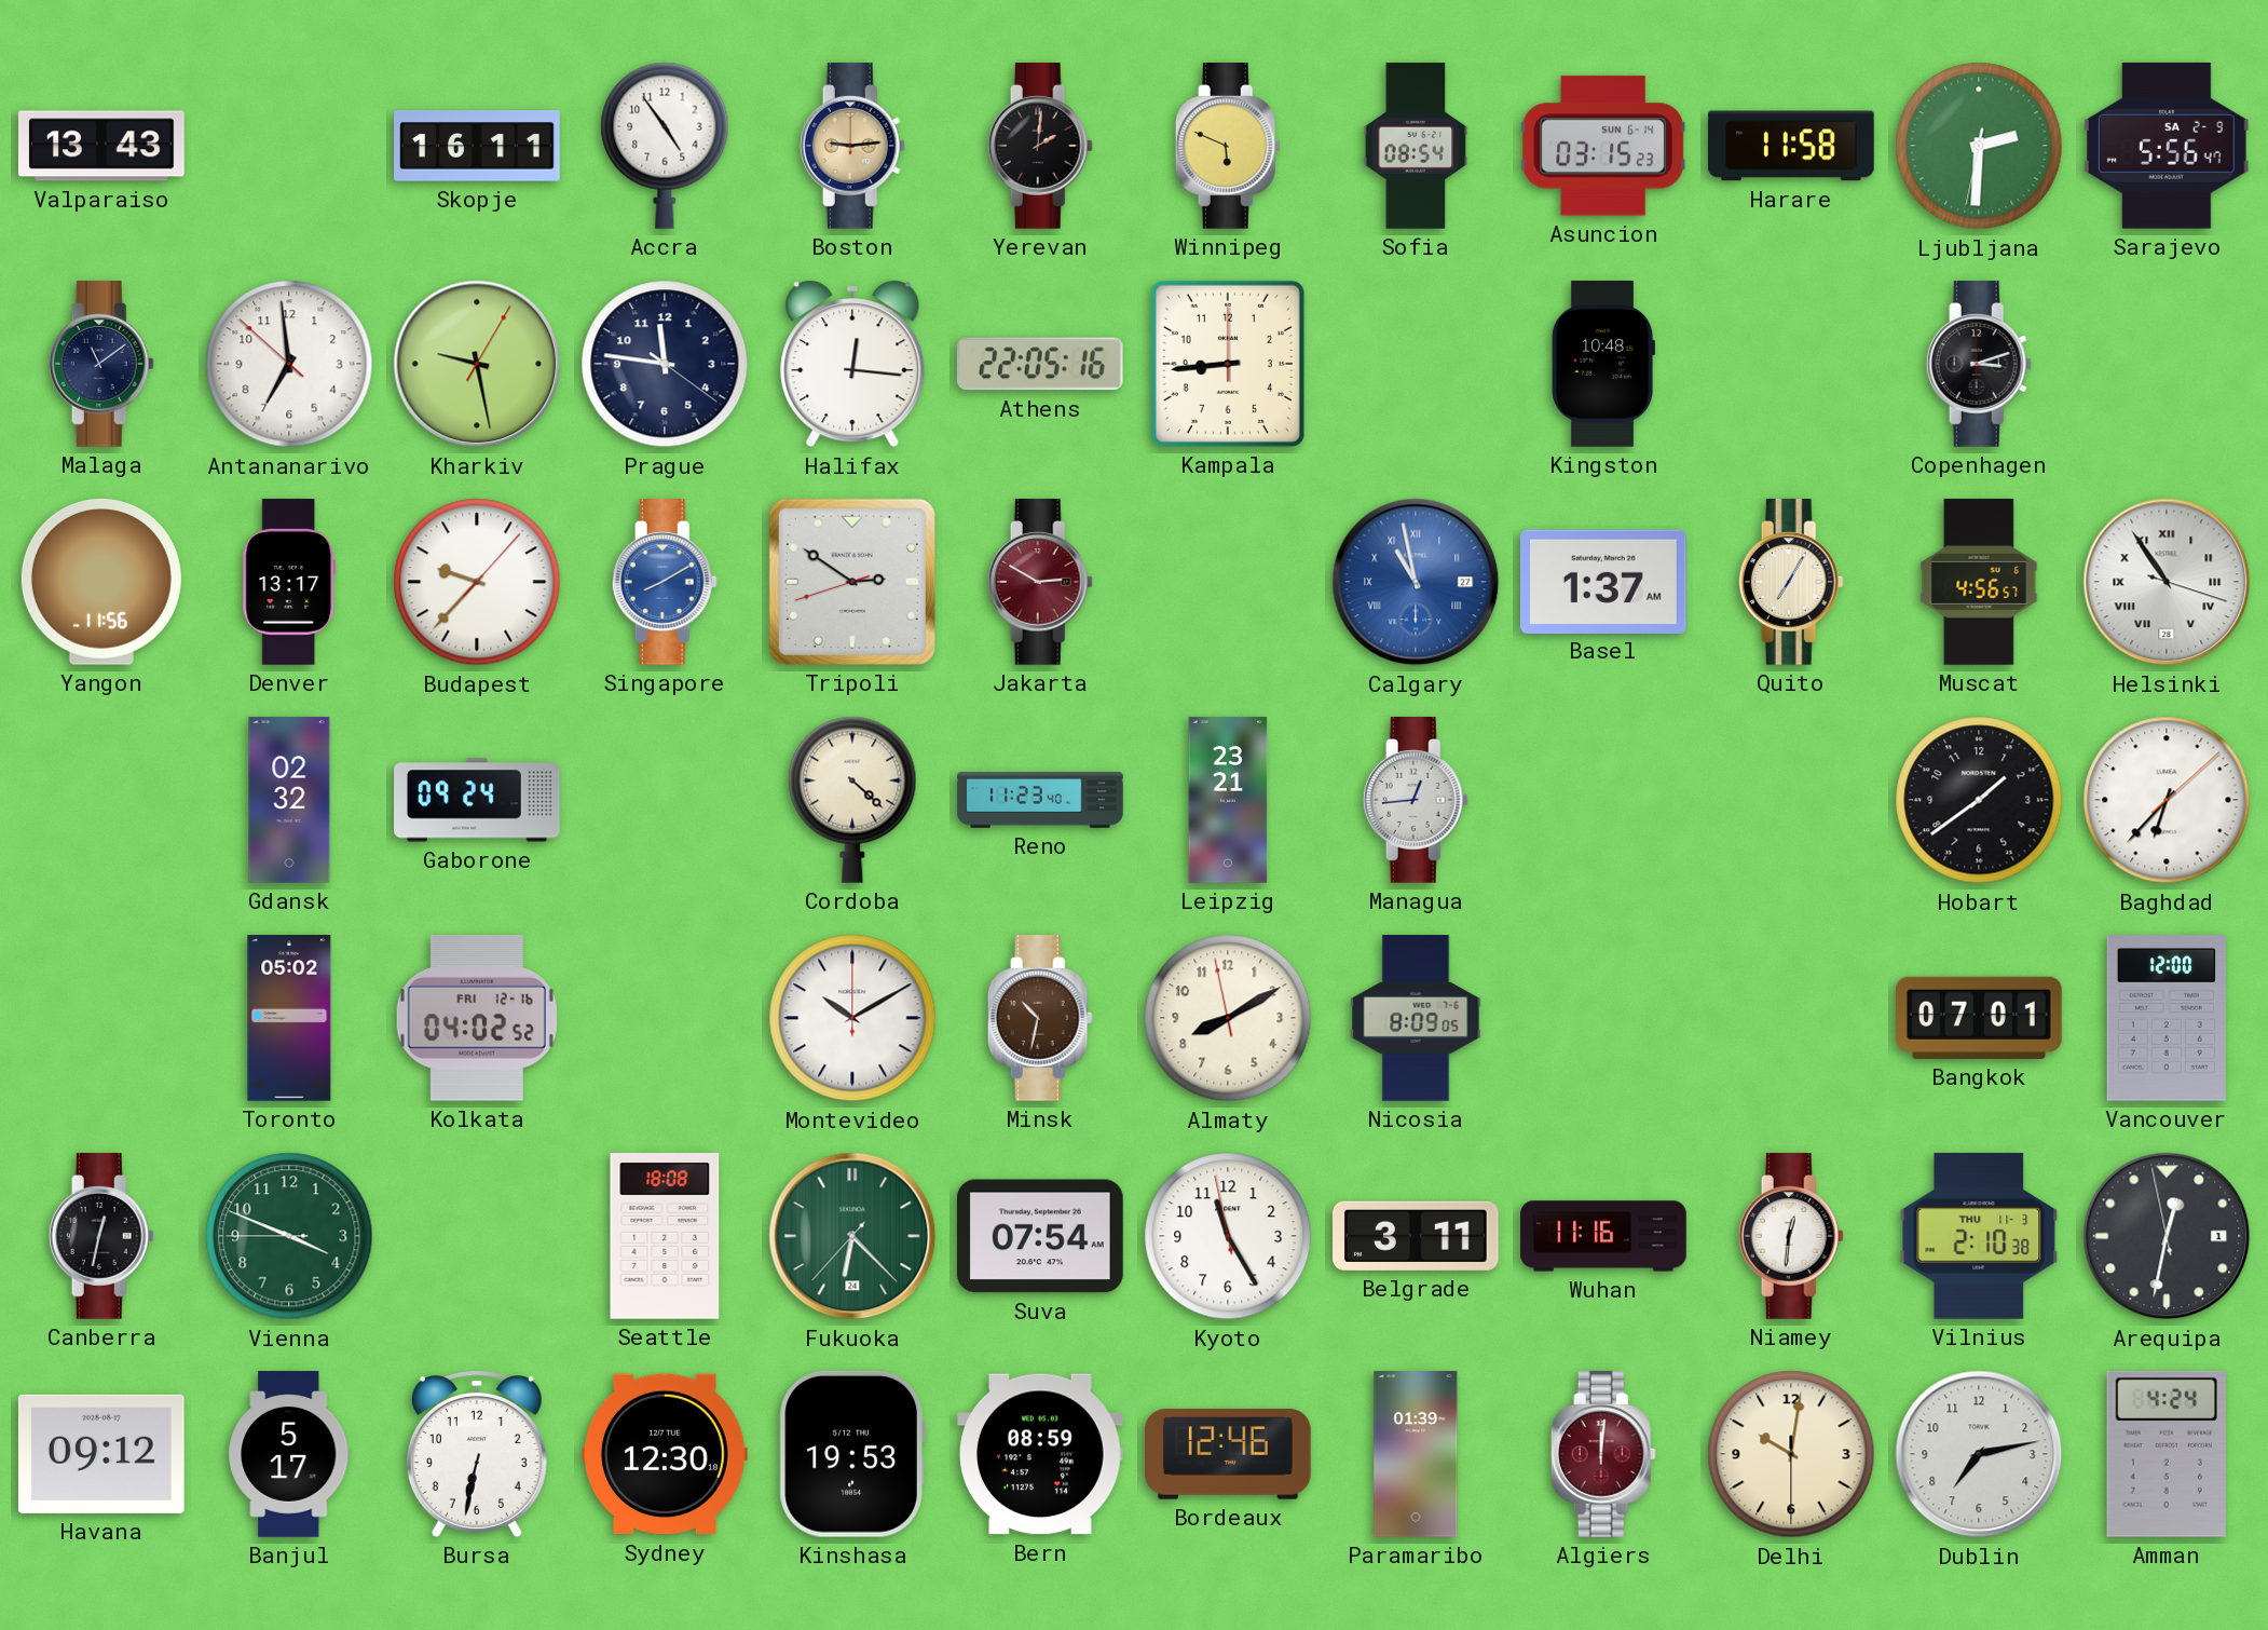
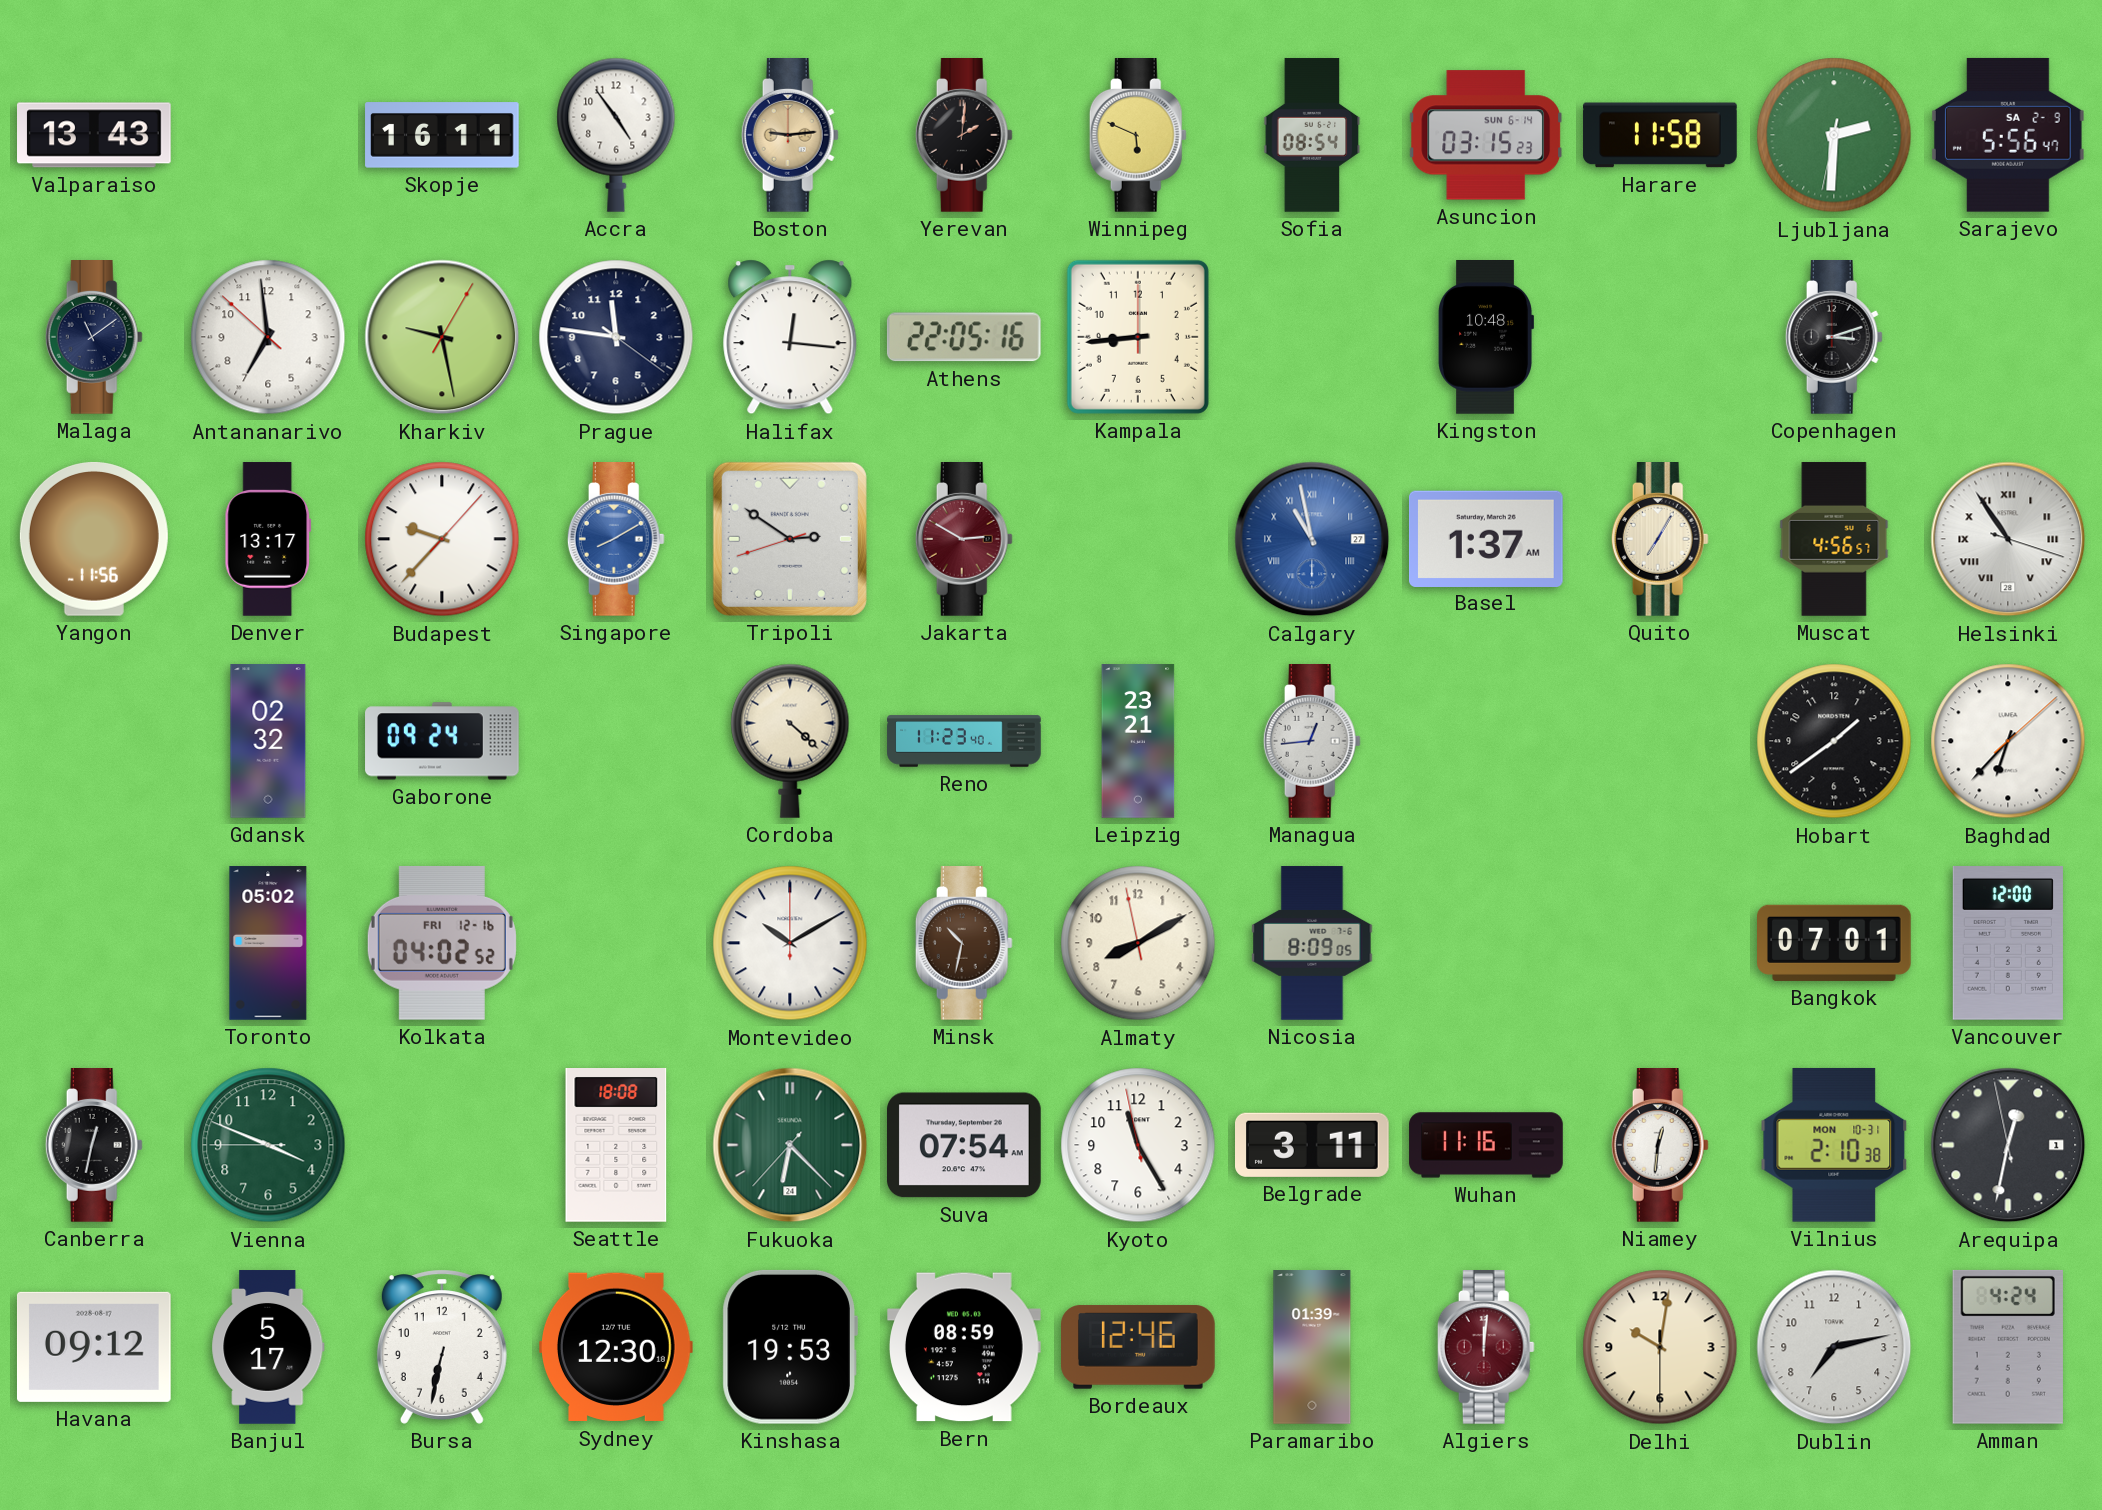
Vilnius date: THU 11-3 -> MON 10-31 (1834, 1145)
